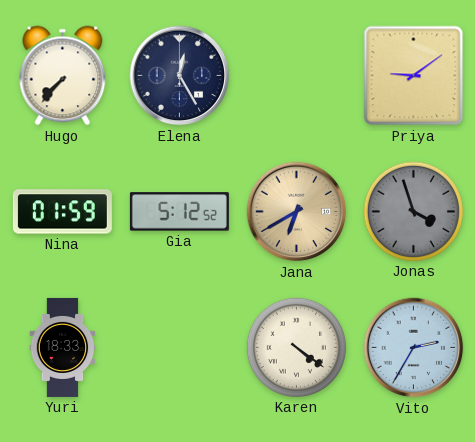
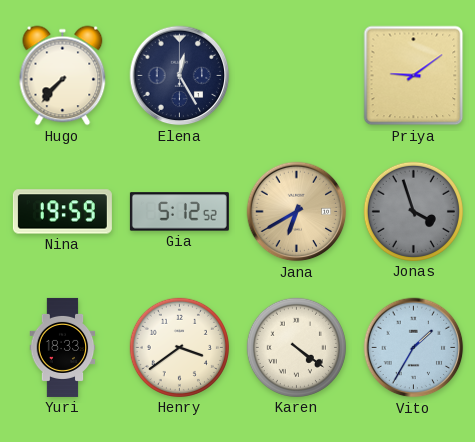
Nina: 01:59 -> 19:59 (62, 212)
Henry: none -> 3:39 (179, 347)
Vito: 2:35 -> 1:35 (414, 348)
